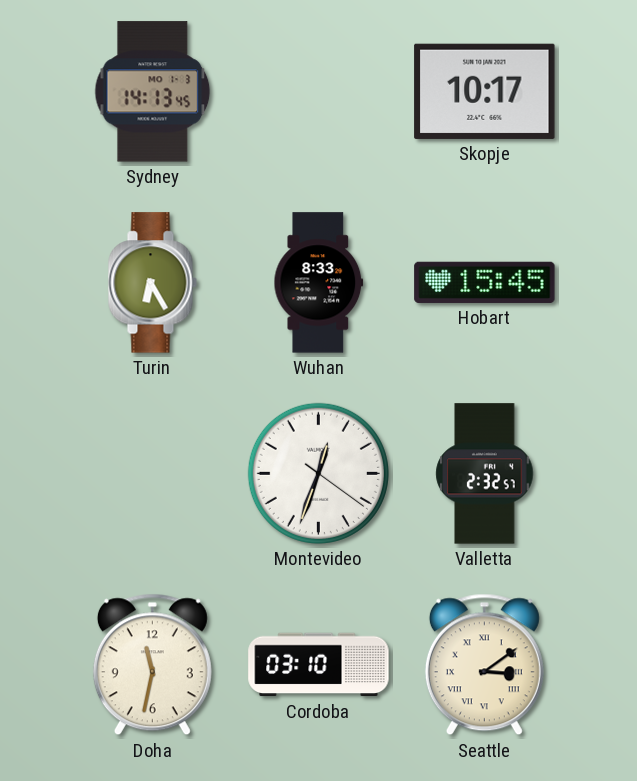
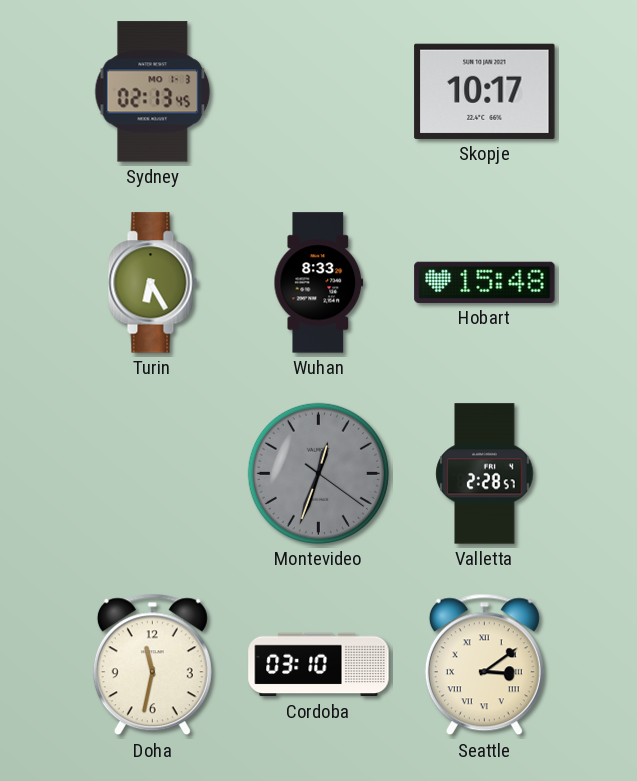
Sydney: 14:13 -> 02:13 (153, 92)
Hobart: 15:45 -> 15:48 (485, 282)
Montevideo dial: white -> grey (318, 473)
Valletta: 2:32 -> 2:28 (485, 474)
